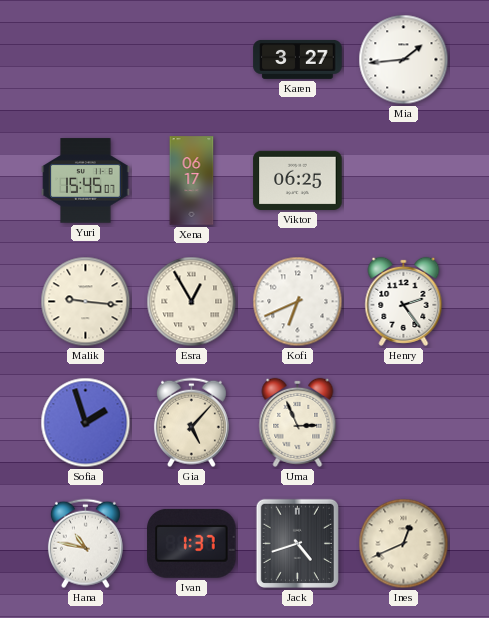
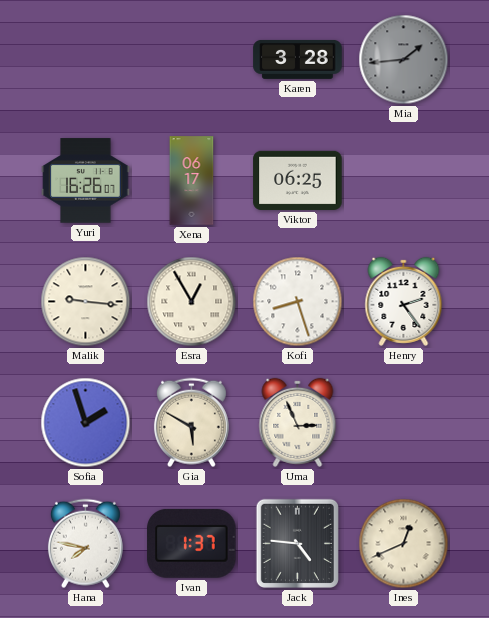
Karen: 3:27 -> 3:28 (298, 59)
Mia dial: white -> grey (404, 60)
Yuri: 15:45 -> 16:26 (86, 181)
Kofi: 6:41 -> 8:27 (298, 302)
Gia: 5:07 -> 5:50 (191, 423)
Hana: 10:47 -> 7:47 (85, 544)
Jack: 4:42 -> 4:46 (297, 543)
